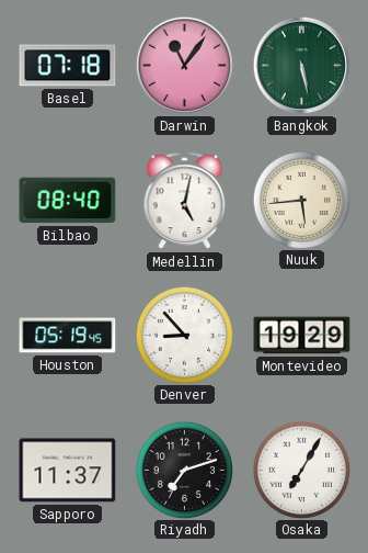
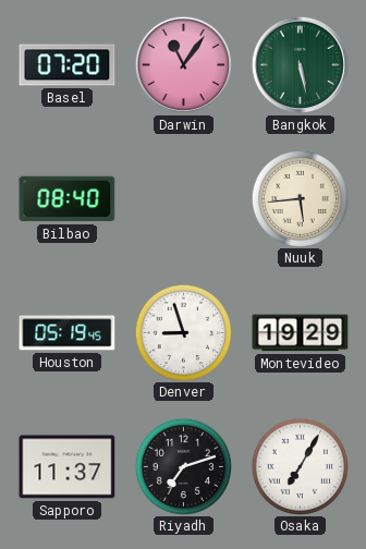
Basel: 07:18 -> 07:20 (68, 65)
Medellin: 5:02 -> none (185, 201)
Denver: 8:53 -> 8:57 (183, 332)
